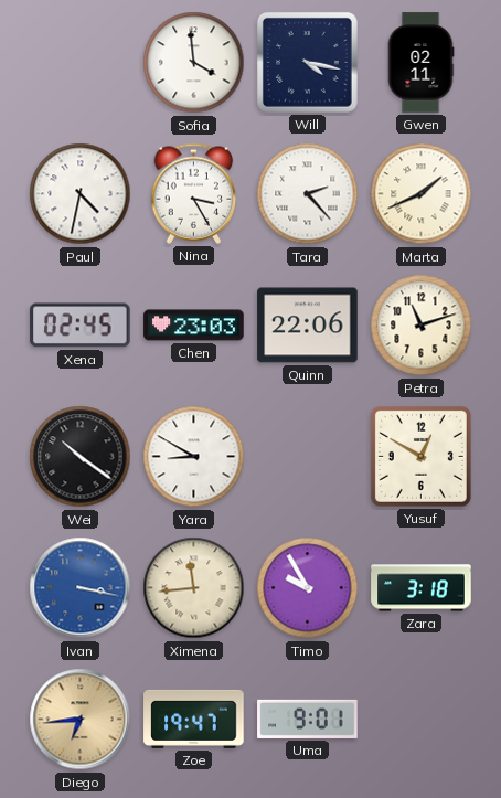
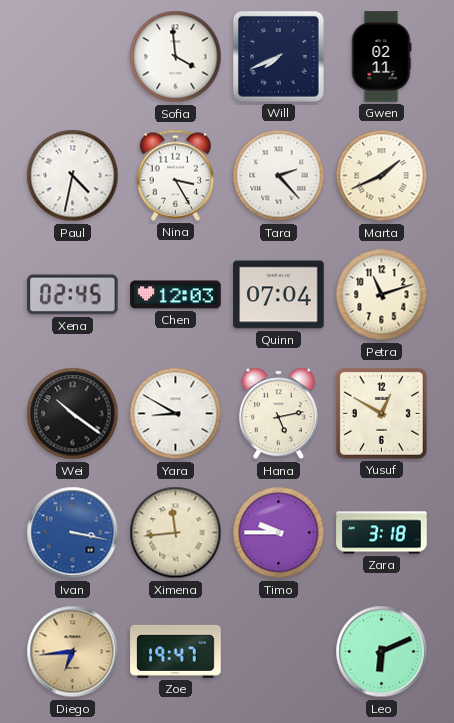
Will: 4:17 -> 7:41 (278, 56)
Chen: 23:03 -> 12:03 (176, 295)
Quinn: 22:06 -> 07:04 (279, 295)
Hana: none -> 5:13 (279, 414)
Timo: 9:55 -> 9:45 (279, 533)
Uma: 9:01 -> none (308, 719)
Leo: none -> 6:11 (382, 652)
